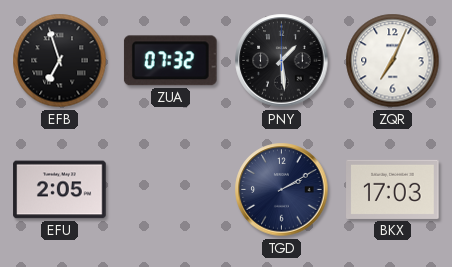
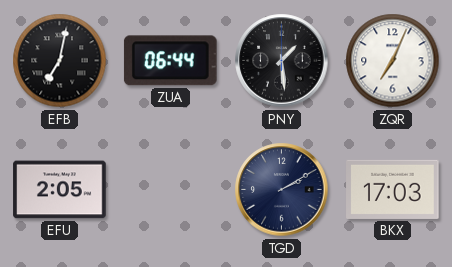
EFB: 6:57 -> 7:02 (60, 61)
ZUA: 07:32 -> 06:44 (170, 61)
